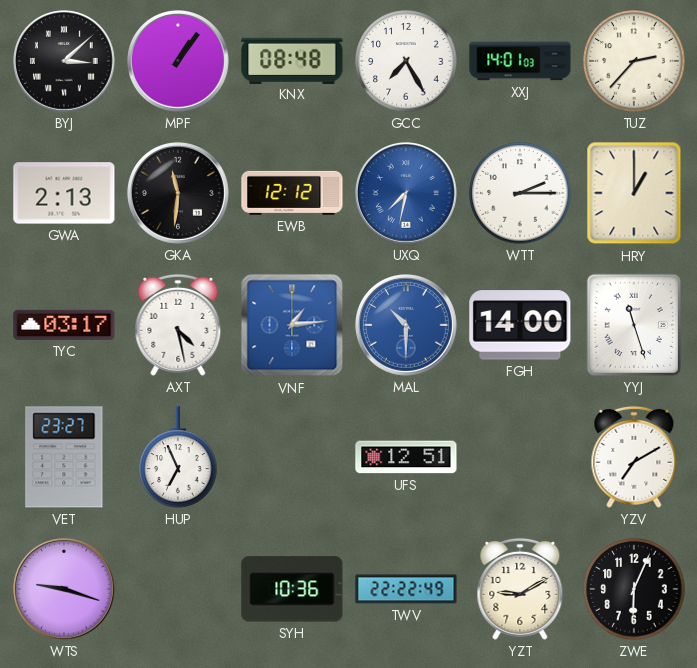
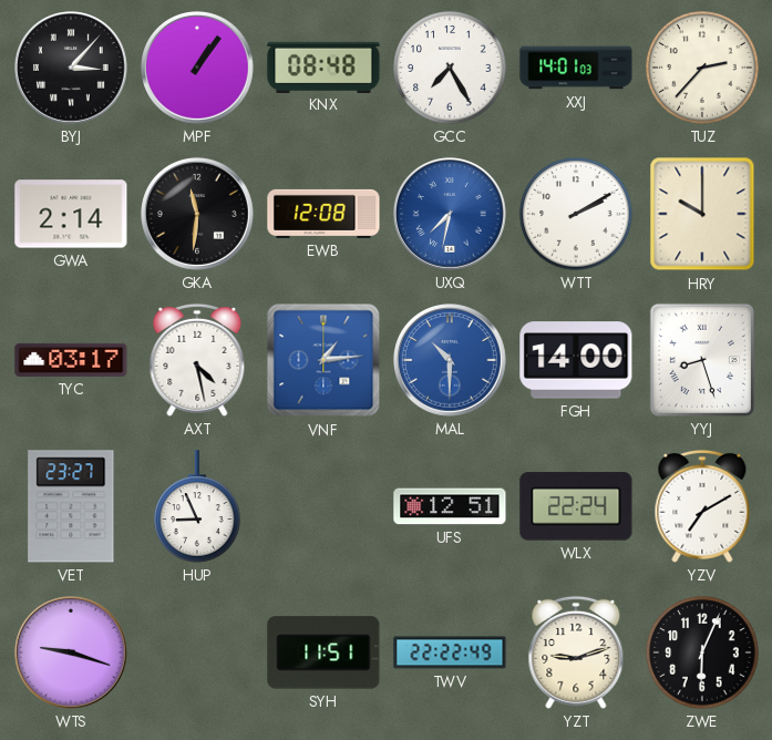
BYJ: 3:08 -> 3:07 (72, 69)
GWA: 2:13 -> 2:14 (71, 214)
EWB: 12:12 -> 12:08 (323, 214)
WTT: 2:15 -> 2:10 (576, 214)
HRY: 1:00 -> 10:00 (702, 214)
YYJ: 11:27 -> 8:27 (702, 360)
HUP: 6:56 -> 8:56 (197, 506)
WLX: none -> 22:24 (576, 506)
SYH: 10:36 -> 11:51 (323, 652)
YZT: 9:10 -> 9:12 (576, 652)
